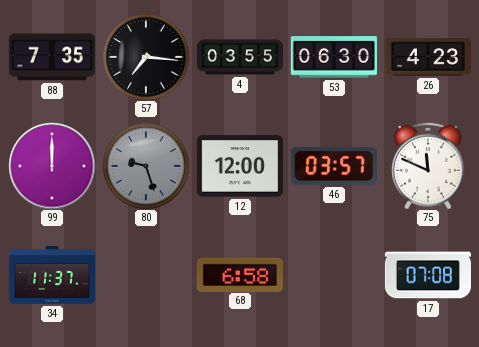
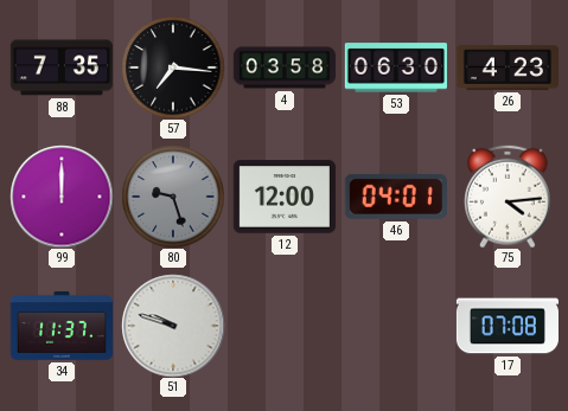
4: 03:55 -> 03:58 (283, 68)
46: 03:57 -> 04:01 (396, 197)
75: 11:49 -> 4:14 (509, 197)
51: none -> 9:48 (173, 326)
68: 6:58 -> none (240, 274)
